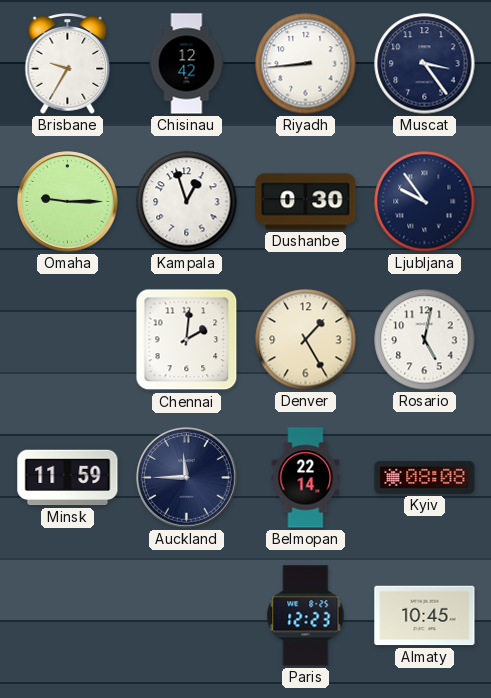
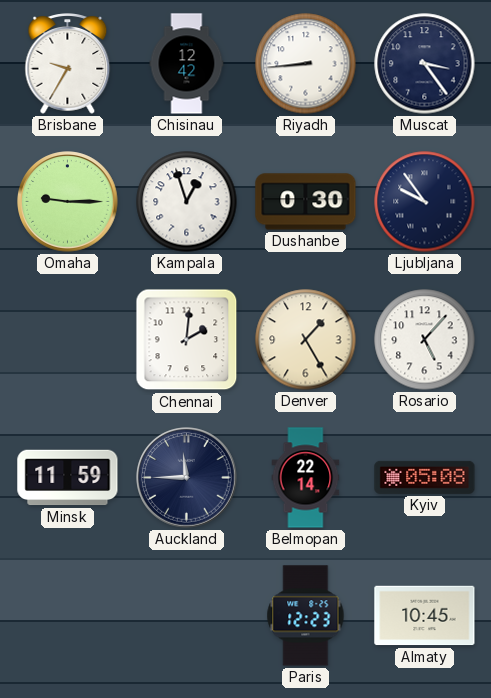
Rosario: 5:02 -> 5:07 (425, 340)
Kyiv: 08:08 -> 05:08 (425, 477)
